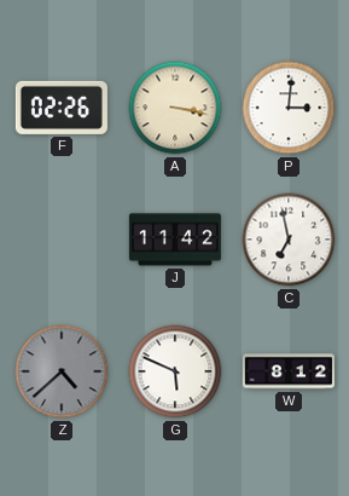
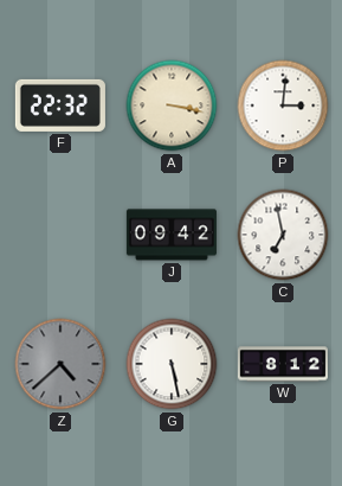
F: 02:26 -> 22:32 (60, 105)
J: 11:42 -> 09:42 (172, 235)
G: 5:49 -> 5:28 (172, 364)
